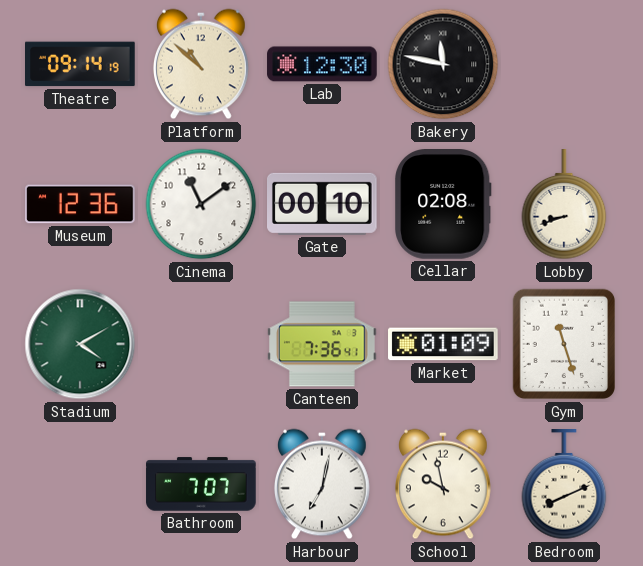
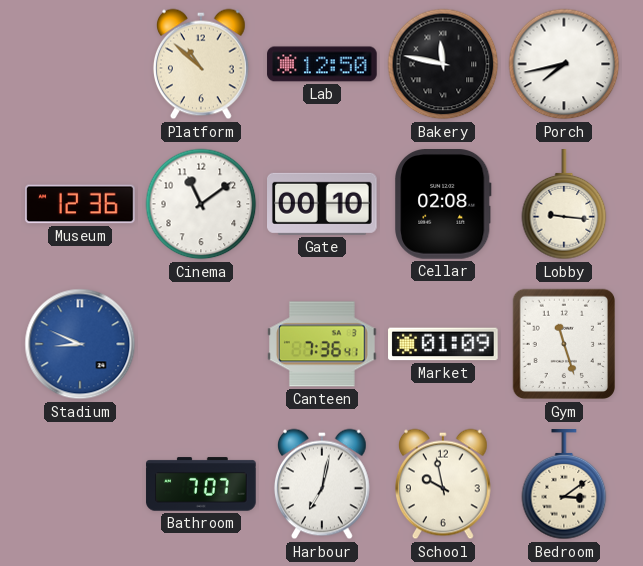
Theatre: 09:14 -> none (81, 64)
Lab: 12:30 -> 12:50 (322, 64)
Porch: none -> 7:43 (564, 64)
Lobby: 8:42 -> 9:16 (564, 205)
Stadium: 4:10 -> 8:49 (80, 344)
Stadium dial: green -> blue (80, 344)
Bedroom: 8:11 -> 3:09 (564, 485)
